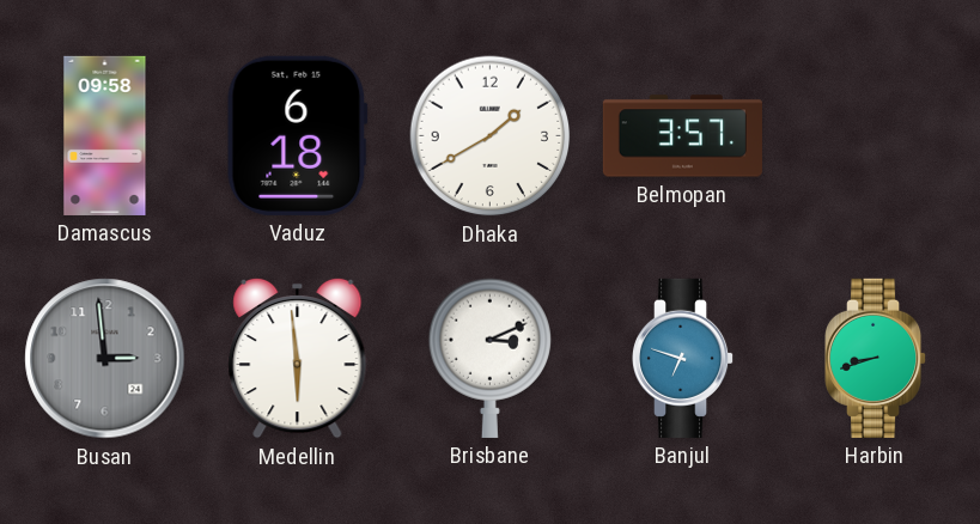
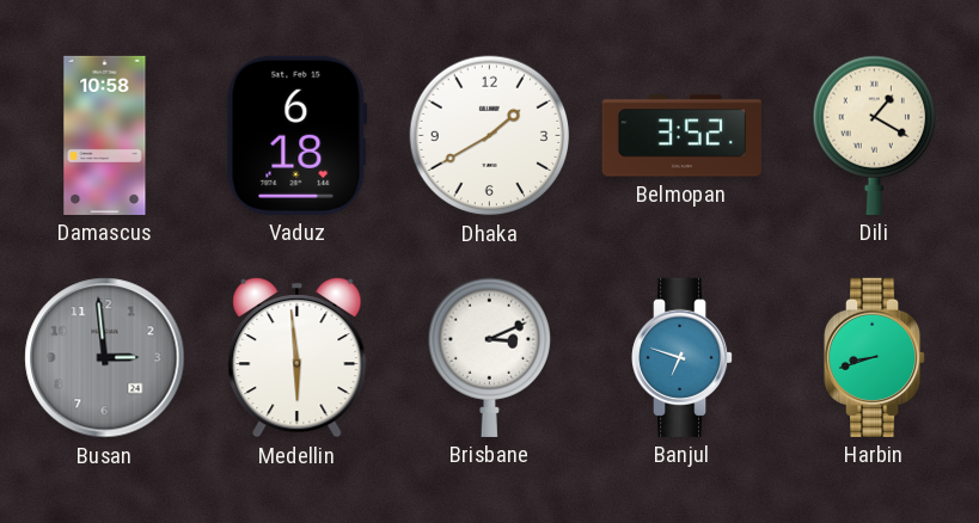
Damascus: 09:58 -> 10:58 (105, 135)
Belmopan: 3:57 -> 3:52 (681, 136)
Dili: none -> 1:20 (875, 135)
